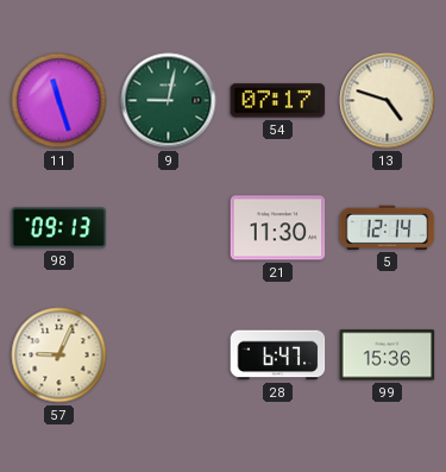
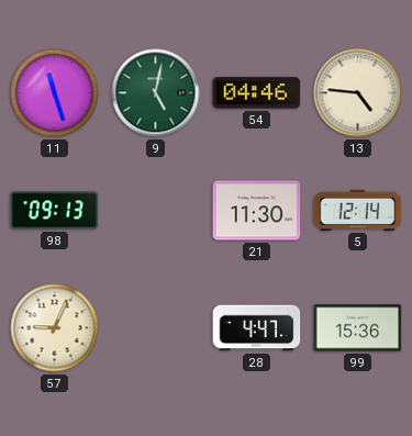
9: 9:02 -> 5:02 (156, 93)
54: 07:17 -> 04:46 (257, 93)
13: 4:48 -> 4:46 (358, 93)
28: 6:47 -> 4:47 (257, 328)
